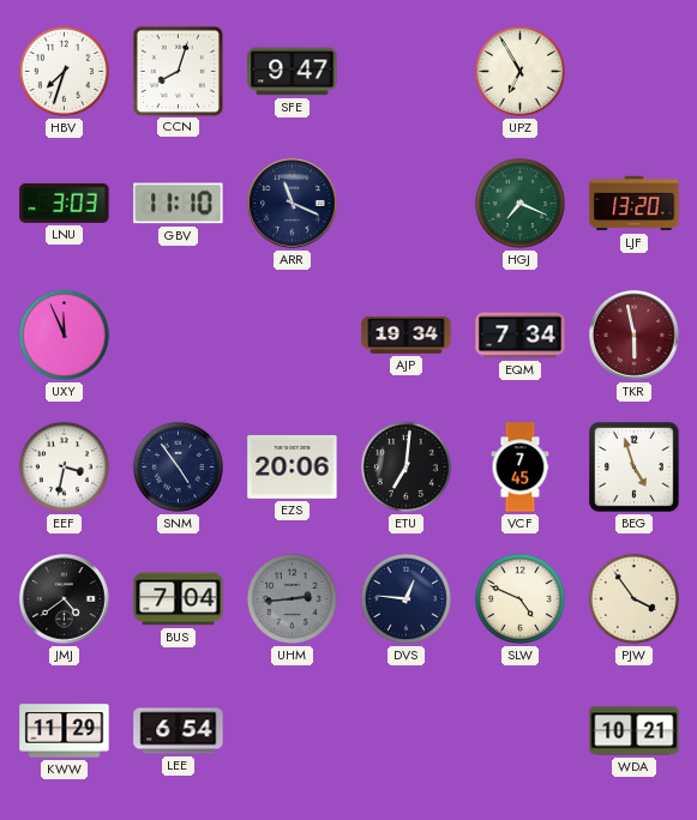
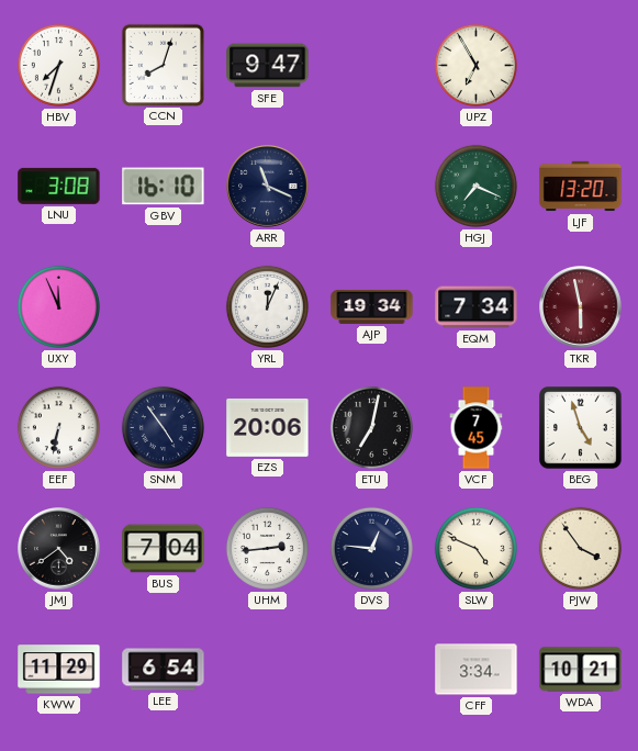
LNU: 3:03 -> 3:08 (59, 186)
GBV: 11:10 -> 16:10 (164, 187)
YRL: none -> 12:04 (267, 306)
EEF: 3:32 -> 6:32 (58, 427)
ETU: 7:01 -> 7:02 (371, 427)
UHM dial: grey -> white (267, 548)
CFF: none -> 3:34 (477, 670)
